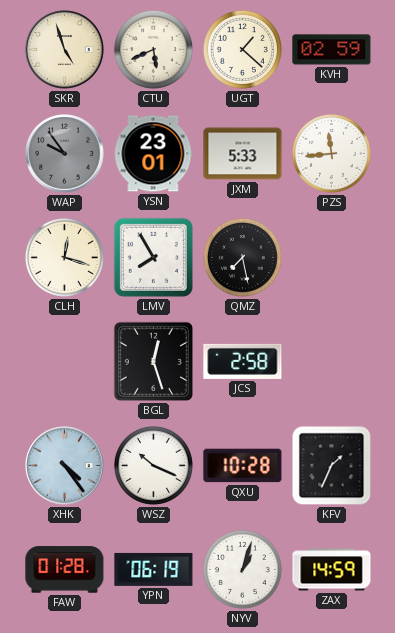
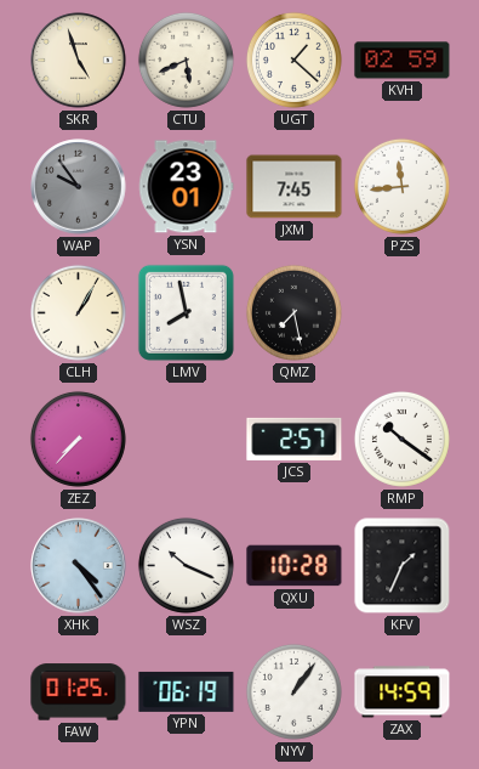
JXM: 5:33 -> 7:45 (295, 187)
CLH: 12:18 -> 1:05 (78, 312)
LMV: 7:55 -> 7:58 (186, 312)
ZEZ: none -> 7:37 (78, 439)
BGL: 12:27 -> none (153, 361)
JCS: 2:58 -> 2:57 (295, 439)
RMP: none -> 10:21 (401, 439)
FAW: 01:28 -> 01:25 (79, 692)
NYV: 1:03 -> 1:06 (293, 691)
